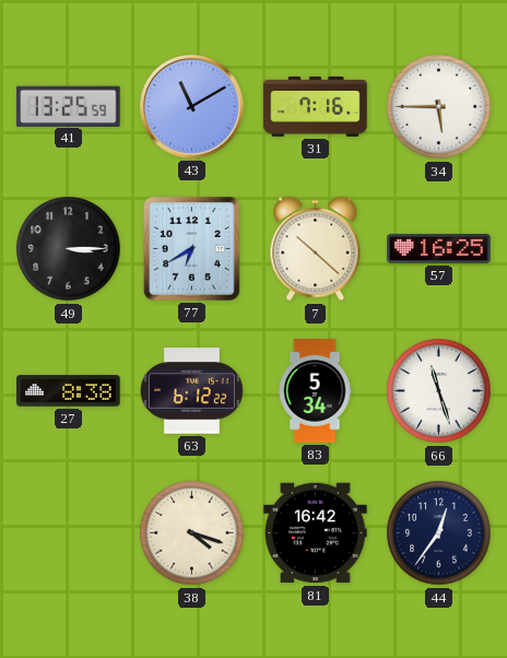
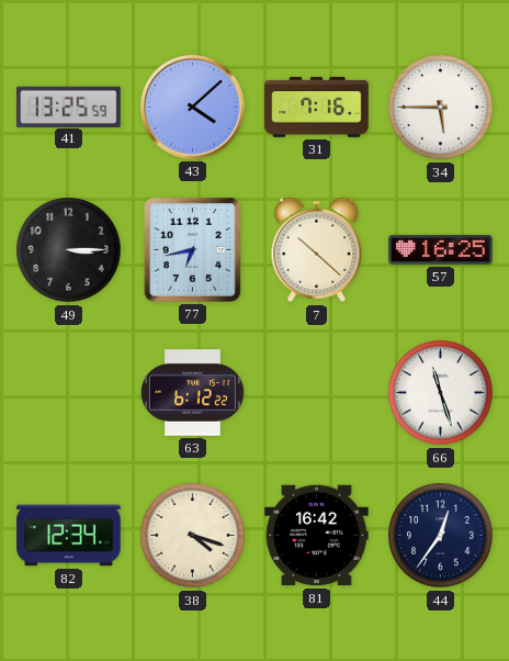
43: 11:10 -> 4:08 (193, 108)
77: 6:40 -> 6:43 (192, 249)
27: 8:38 -> none (69, 391)
83: 5:34 -> none (315, 391)
82: none -> 12:34 (69, 536)
